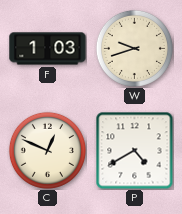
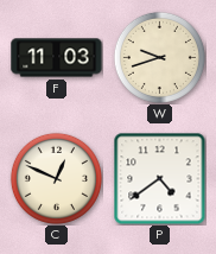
F: 1:03 -> 11:03 (57, 58)
P: 4:40 -> 4:39 (159, 178)
